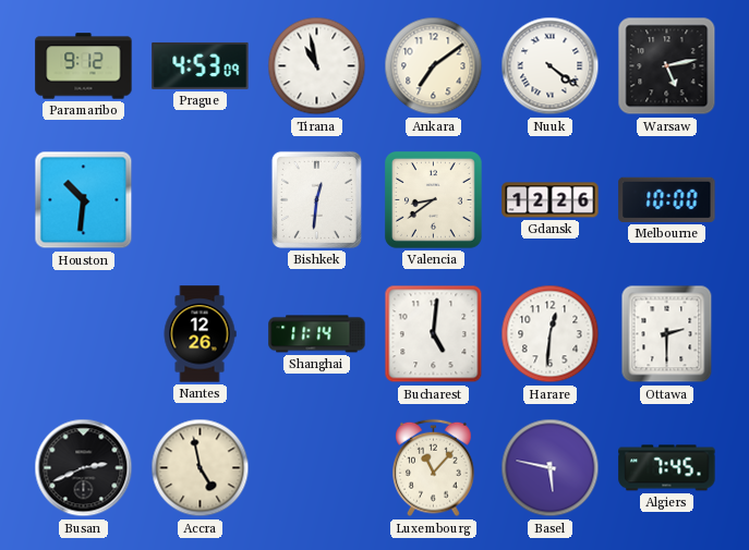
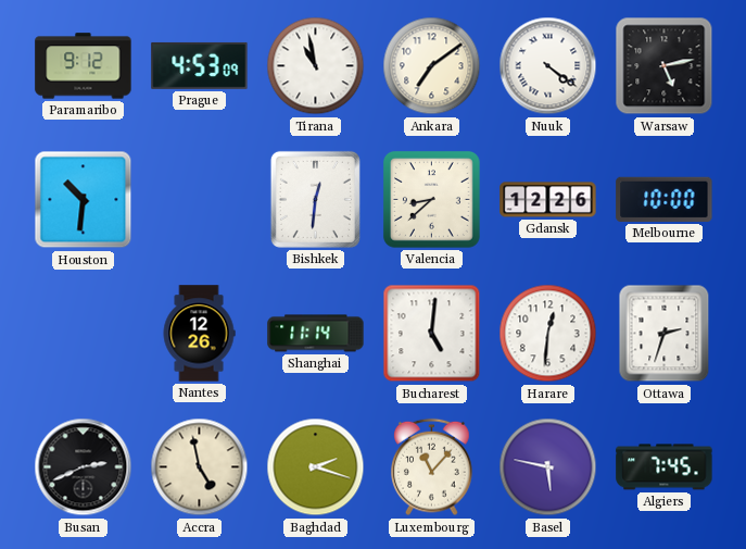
Valencia: 8:39 -> 8:38 (431, 199)
Ottawa: 2:30 -> 2:33 (665, 334)
Baghdad: none -> 2:18 (316, 467)
